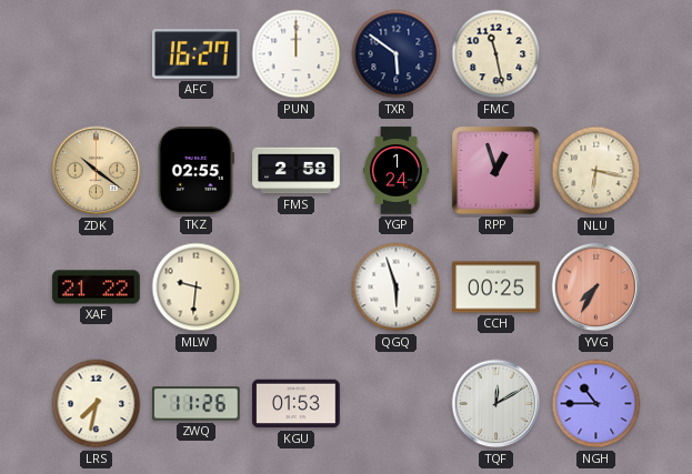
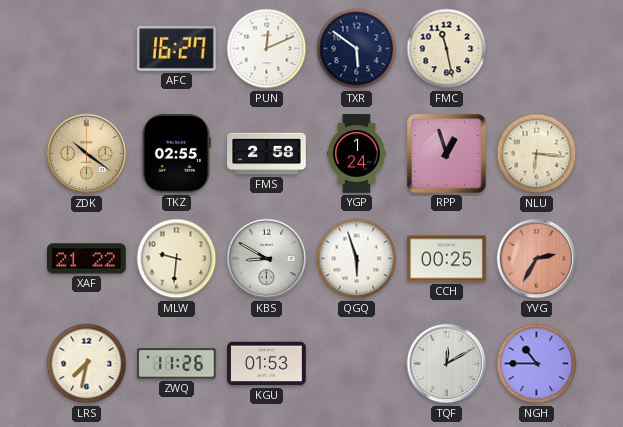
PUN: 12:00 -> 12:11 (267, 49)
NLU: 6:17 -> 6:16 (537, 154)
KBS: none -> 8:50 (267, 259)
YVG: 7:35 -> 2:35 (537, 259)
